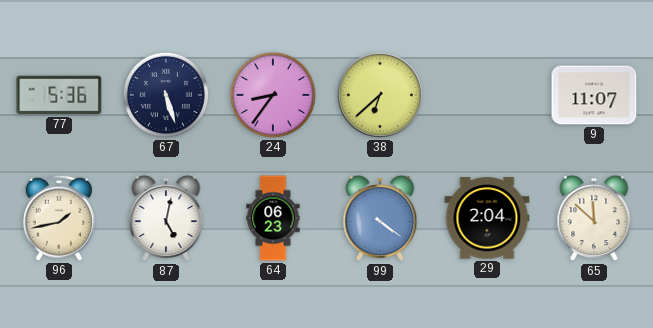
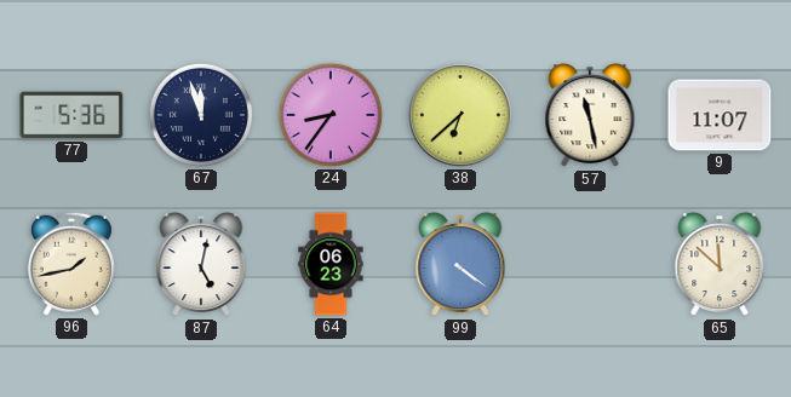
67: 5:27 -> 11:57 (201, 115)
57: none -> 11:28 (590, 116)
29: 2:04 -> none (487, 218)
